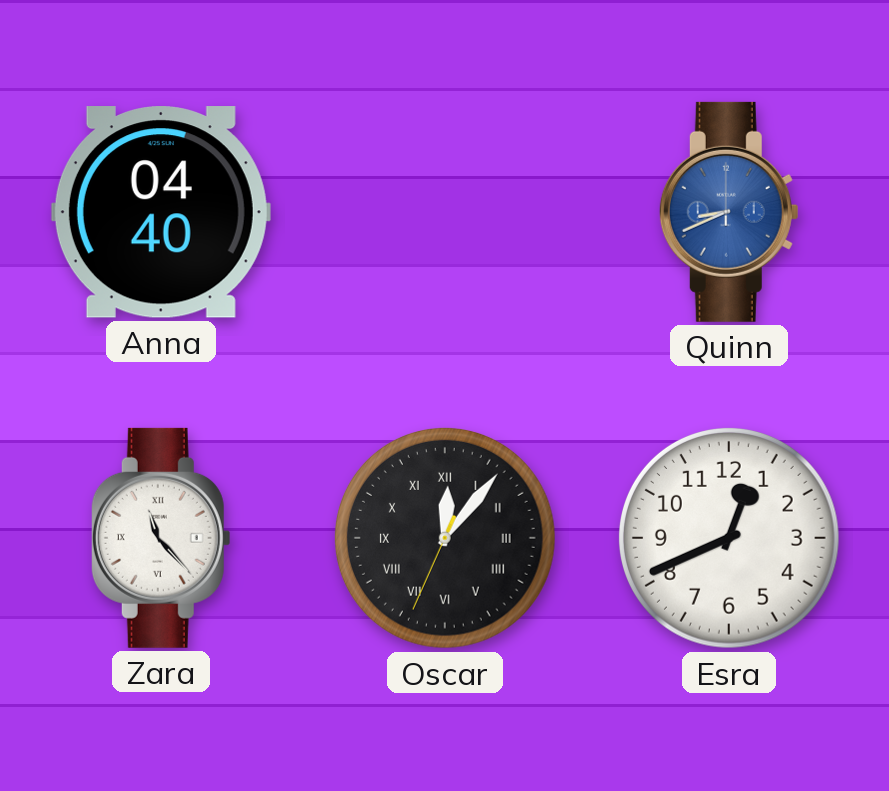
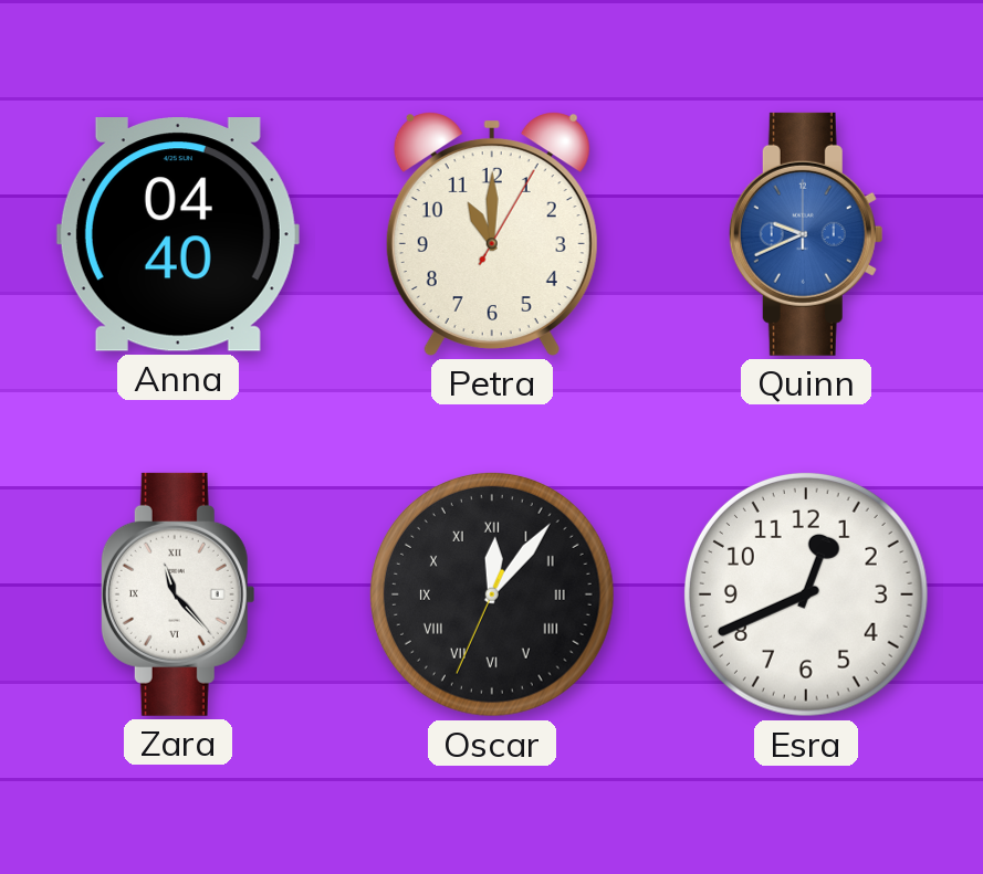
Petra: none -> 11:00 (492, 234)
Quinn: 8:41 -> 9:41 (806, 234)
